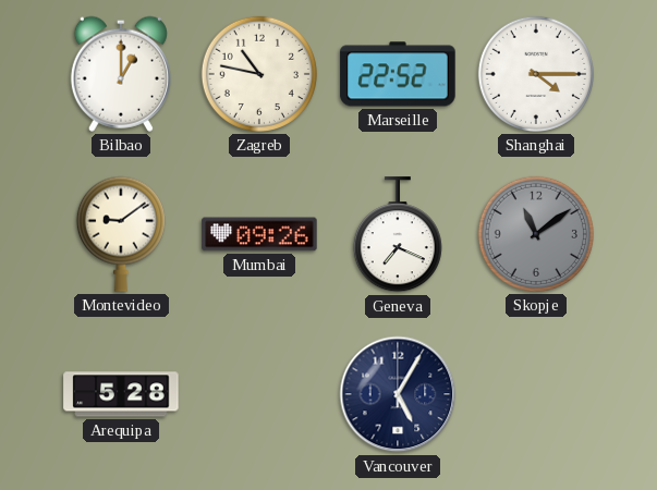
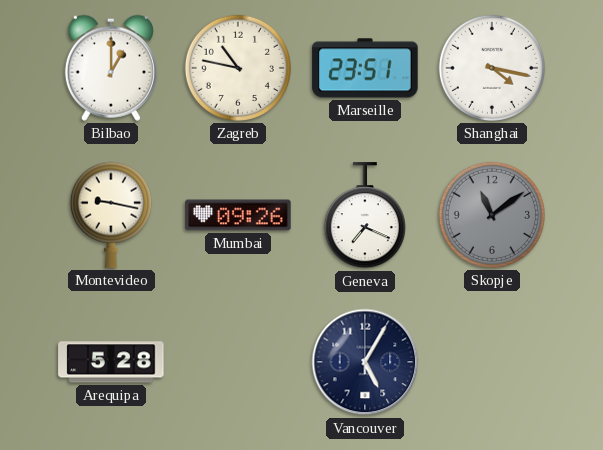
Marseille: 22:52 -> 23:51 (365, 68)
Shanghai: 4:15 -> 4:17 (492, 68)
Montevideo: 9:09 -> 9:17 (111, 215)
